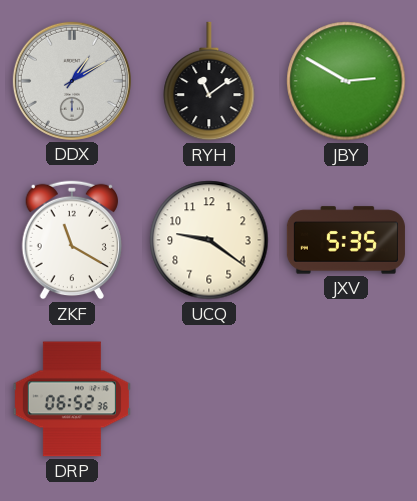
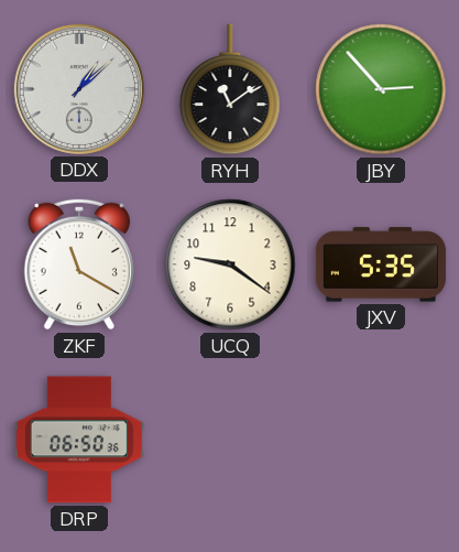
DDX: 1:10 -> 1:08 (79, 89)
JBY: 2:50 -> 2:53 (381, 89)
DRP: 06:52 -> 06:50 (79, 440)
